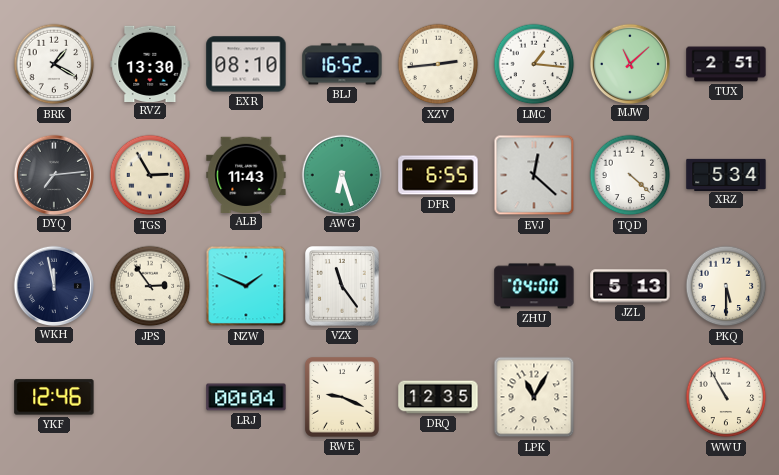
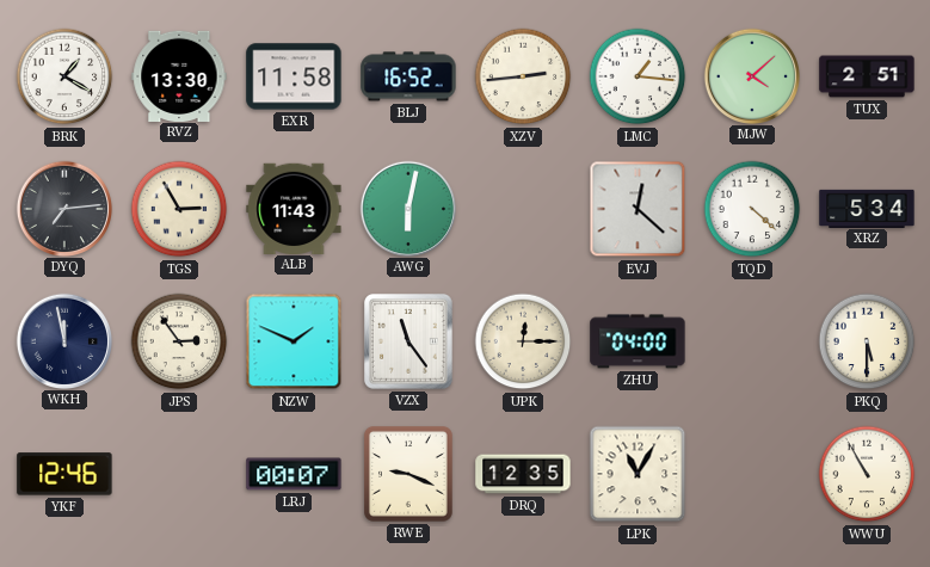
EXR: 08:10 -> 11:58 (294, 76)
MJW: 11:08 -> 4:08 (751, 75)
AWG: 6:27 -> 6:02 (407, 208)
DFR: 6:55 -> none (438, 175)
UPK: none -> 12:15 (523, 341)
JZL: 5:13 -> none (630, 286)
LRJ: 00:04 -> 00:07 (294, 474)
